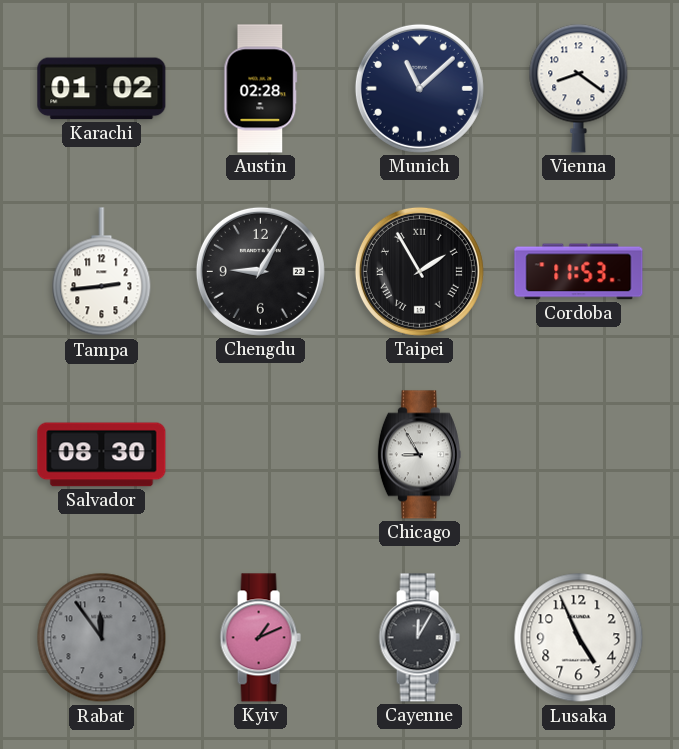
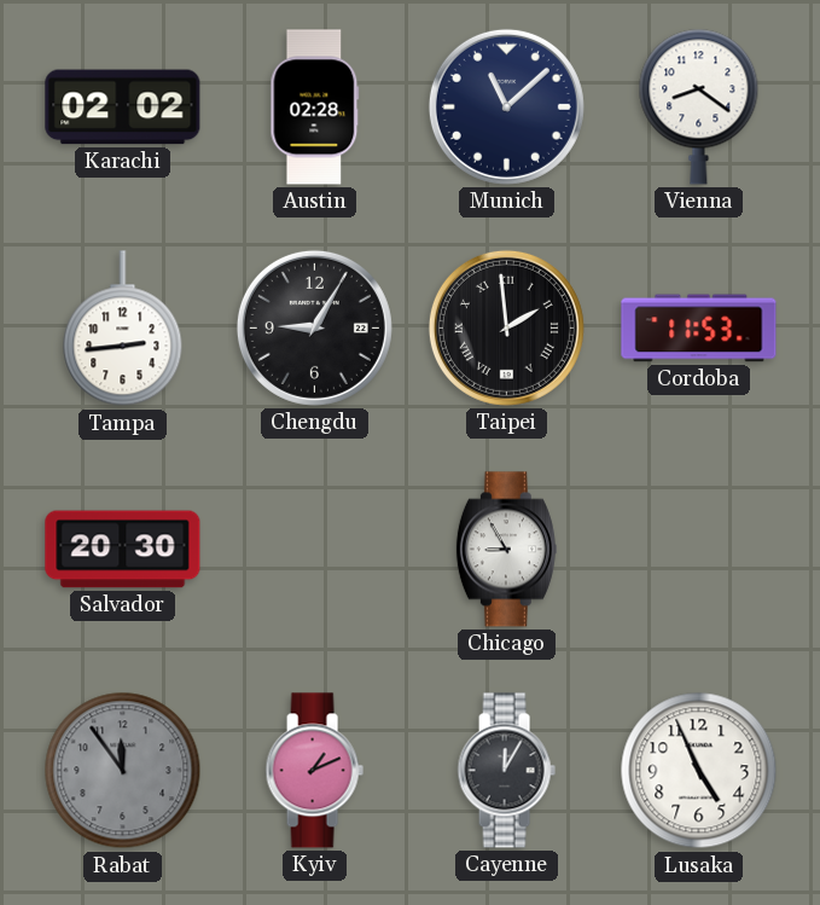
Karachi: 01:02 -> 02:02 (123, 108)
Taipei: 1:55 -> 1:59 (506, 327)
Salvador: 08:30 -> 20:30 (123, 550)
